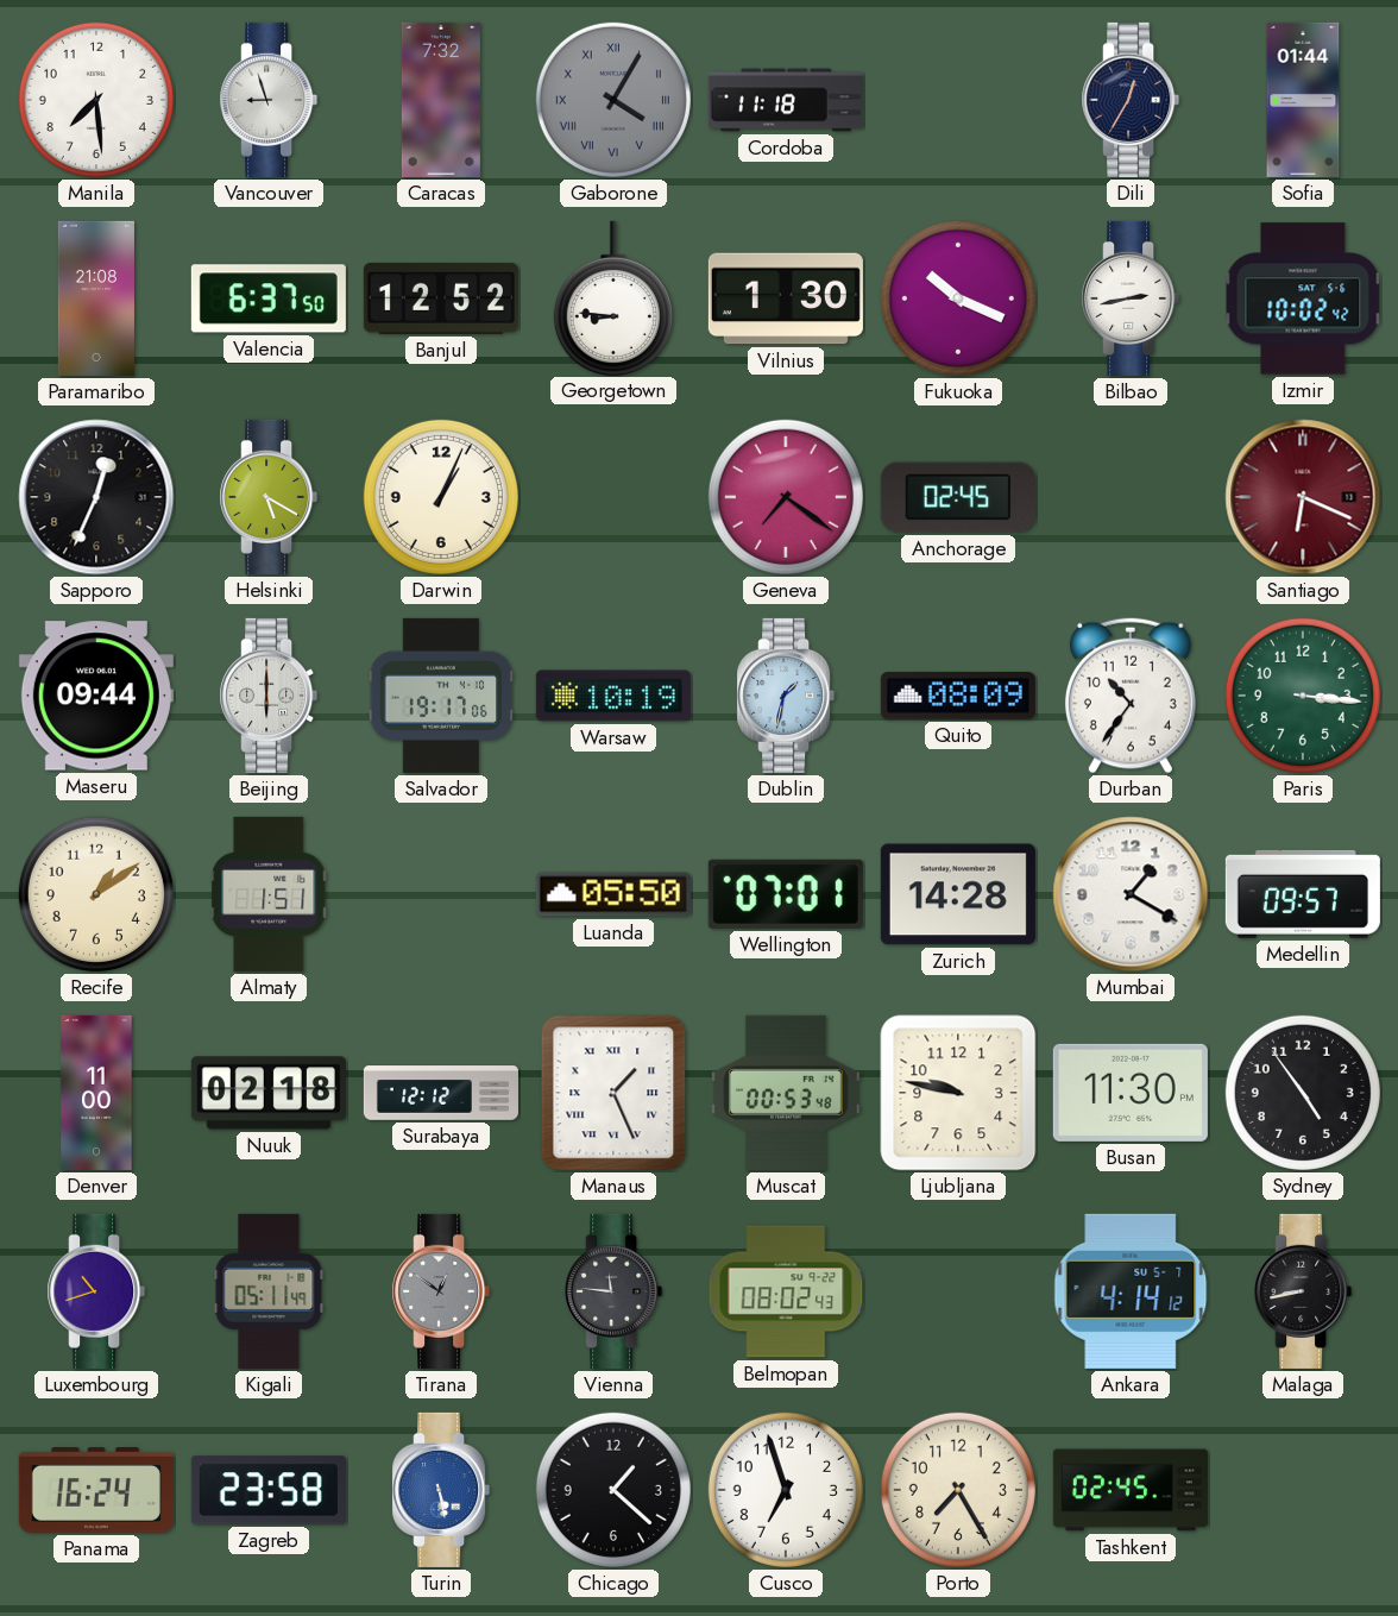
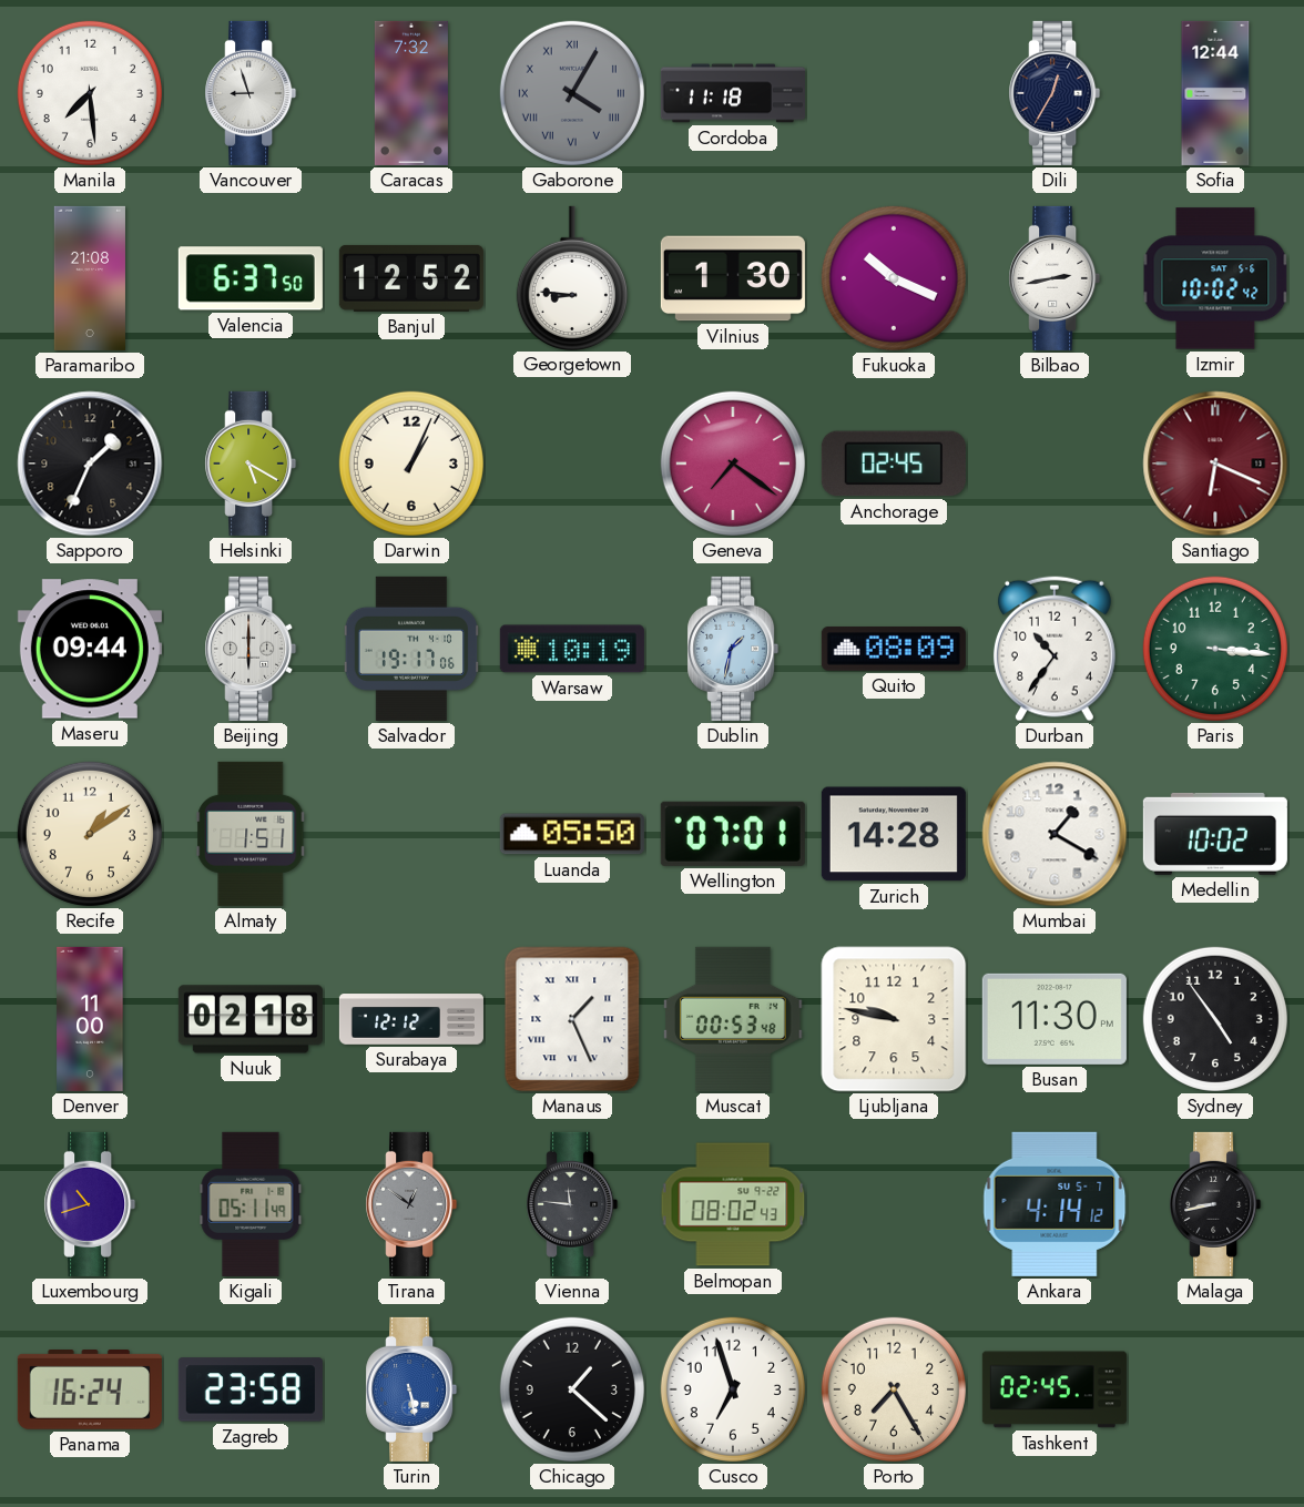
Sofia: 01:44 -> 12:44 (1215, 93)
Sapporo: 12:34 -> 1:34 (90, 464)
Medellin: 09:57 -> 10:02 (1215, 834)
